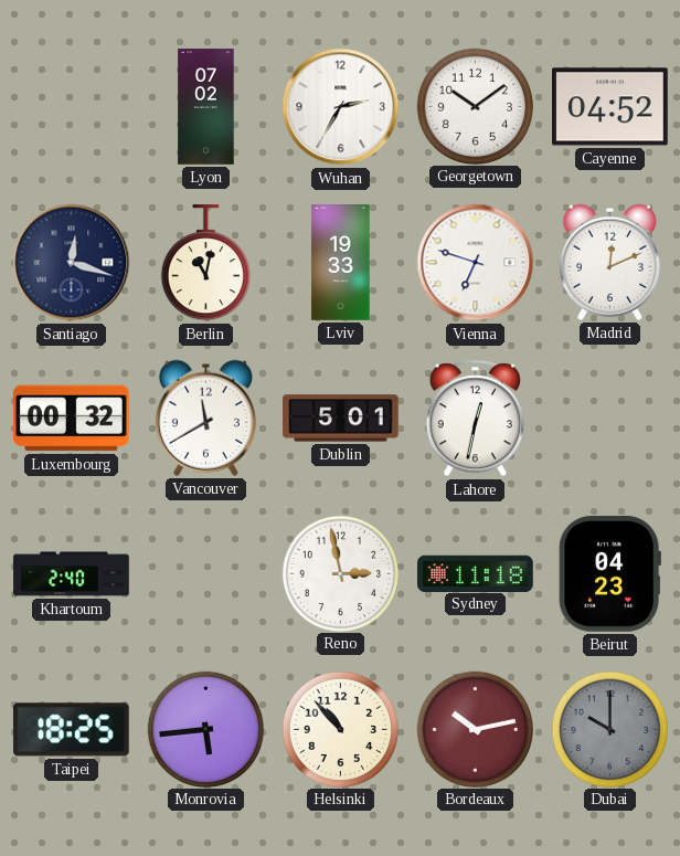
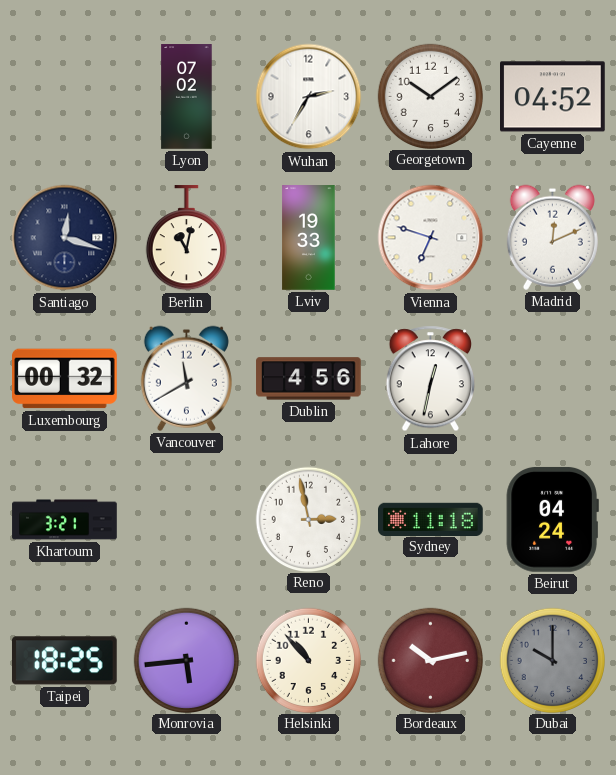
Dublin: 5:01 -> 4:56 (309, 379)
Khartoum: 2:40 -> 3:21 (65, 520)
Beirut: 04:23 -> 04:24 (552, 519)
